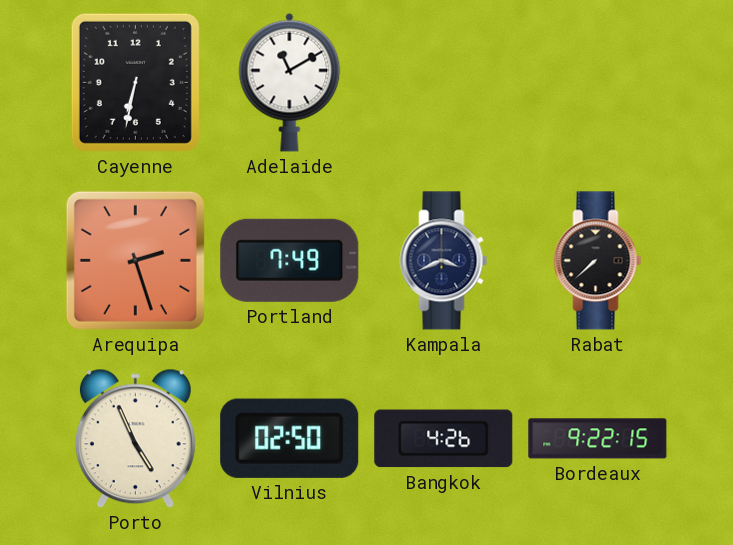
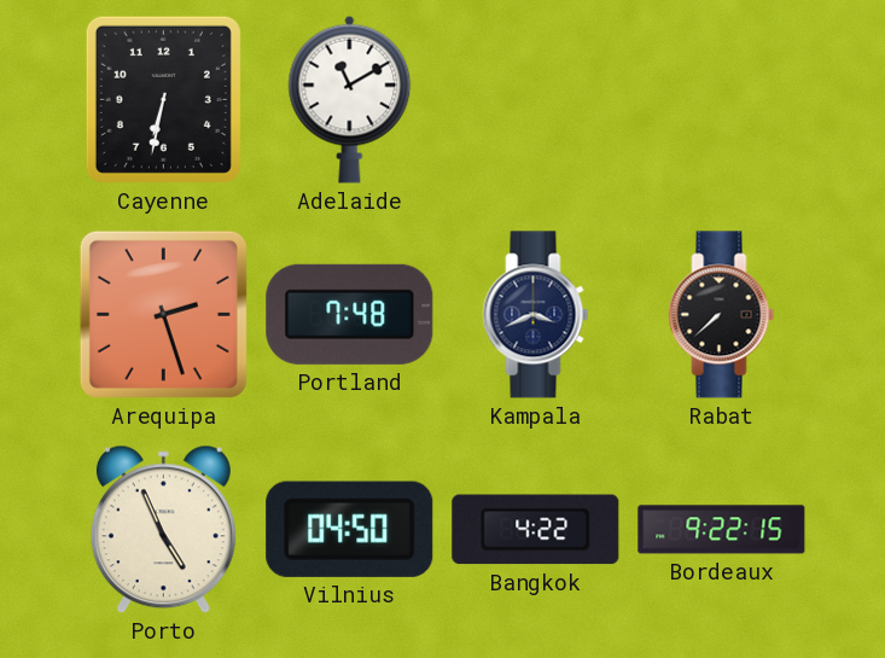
Portland: 7:49 -> 7:48 (350, 314)
Vilnius: 02:50 -> 04:50 (350, 529)
Bangkok: 4:26 -> 4:22 (536, 530)
